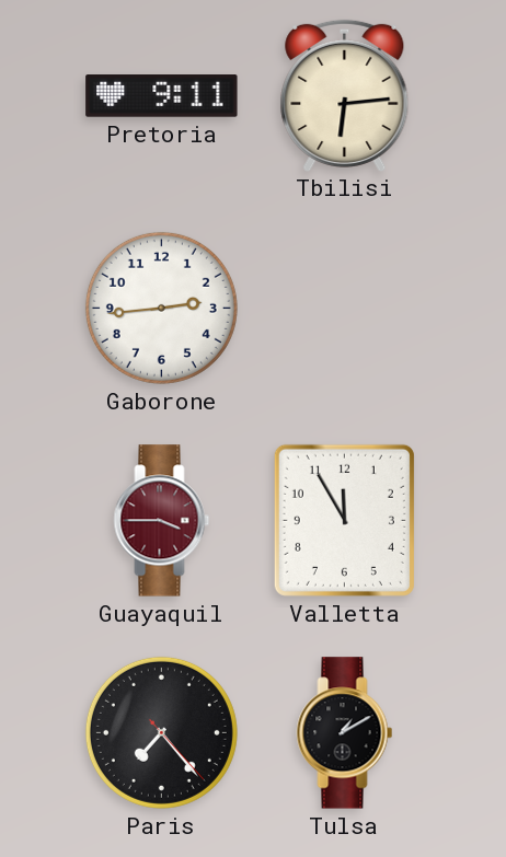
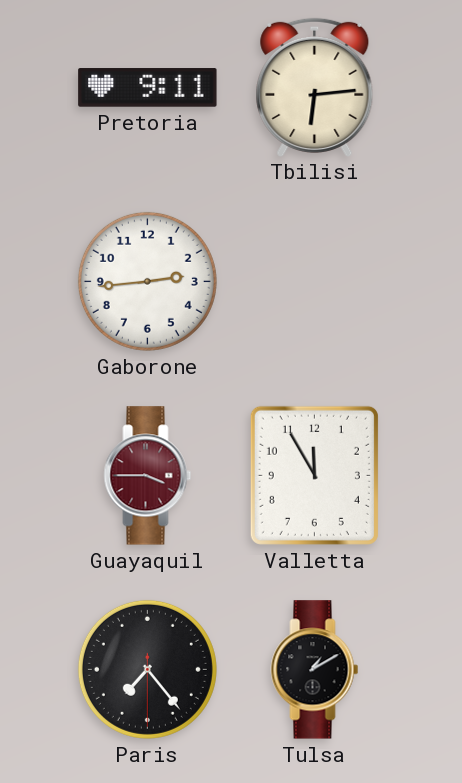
Paris: 7:23:23 -> 7:23:30 (147, 669)
